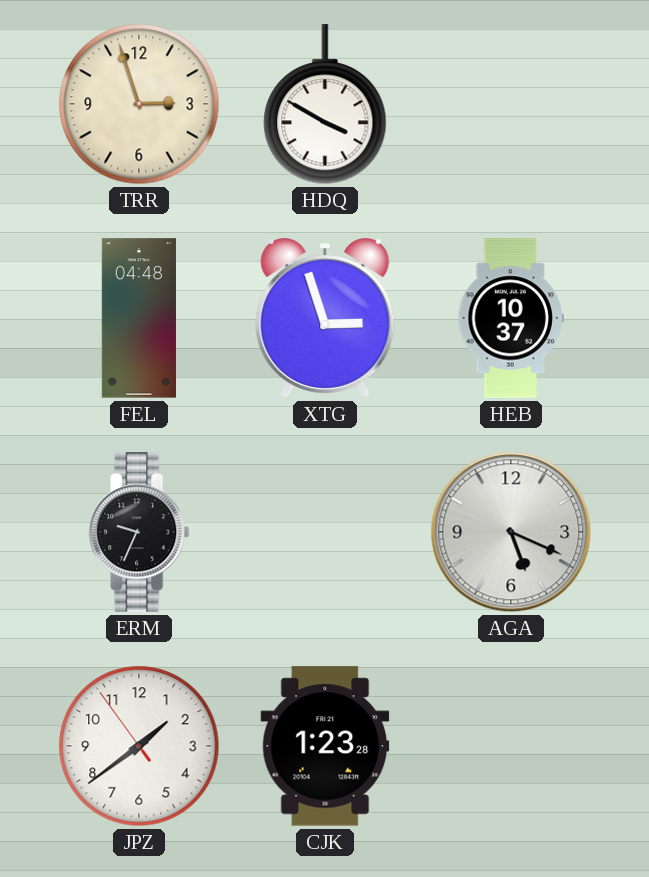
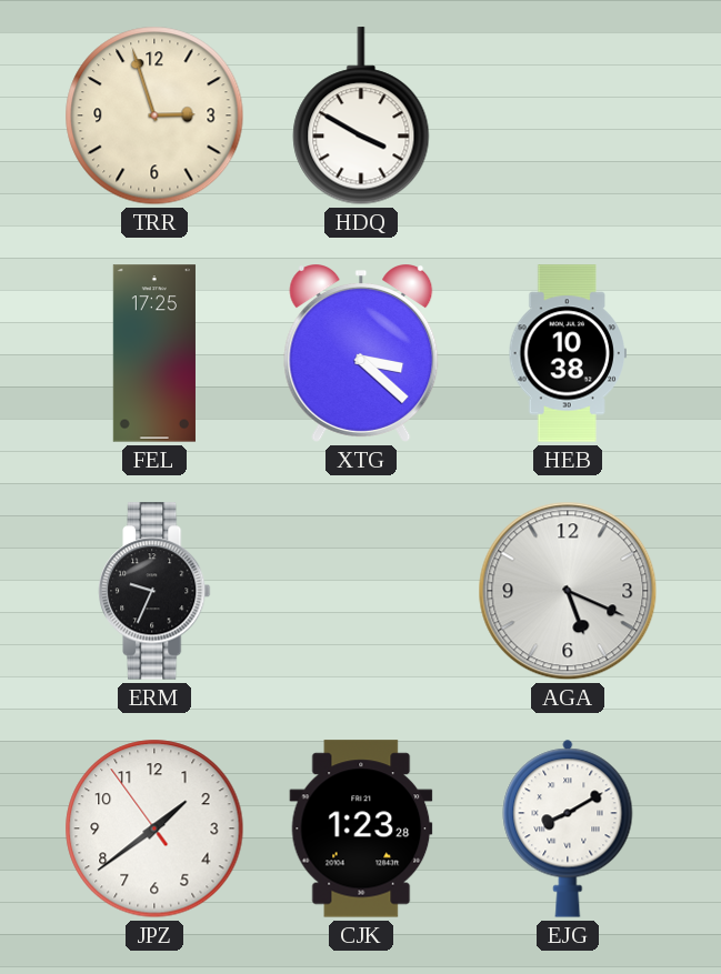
FEL: 04:48 -> 17:25 (154, 353)
XTG: 2:57 -> 3:22 (361, 353)
HEB: 10:37 -> 10:38 (567, 353)
EJG: none -> 8:10 (568, 829)
